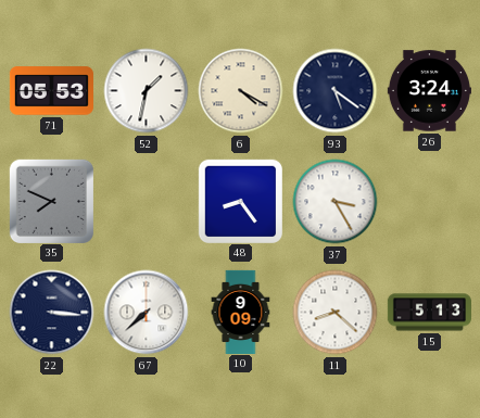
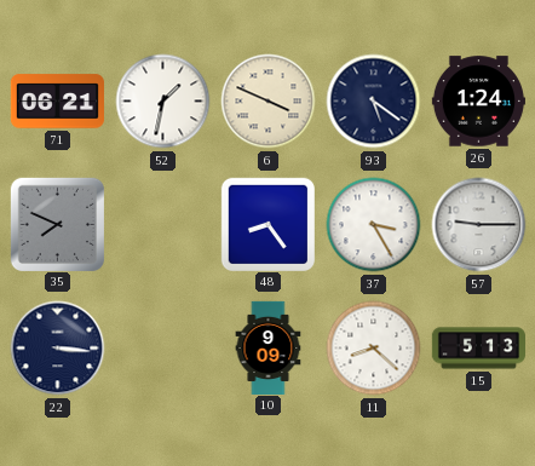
71: 05:53 -> 06:21 (57, 102)
6: 4:20 -> 3:49 (269, 102)
26: 3:24 -> 1:24 (478, 102)
57: none -> 9:15 (479, 225)
67: 7:38 -> none (147, 313)
